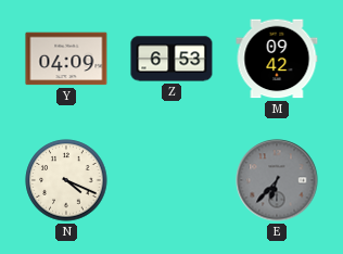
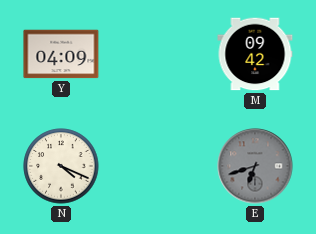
Z: 6:53 -> none (171, 59)
E: 6:37 -> 6:42 (255, 166)
